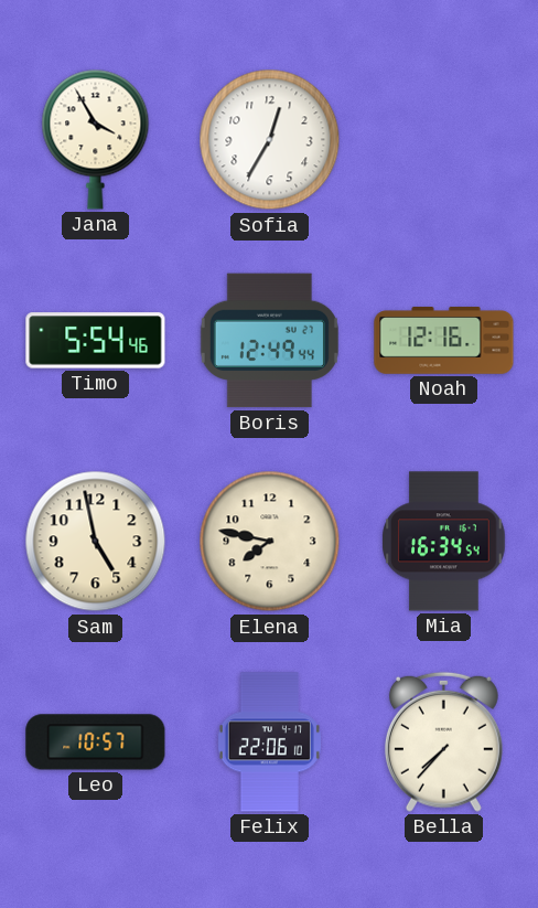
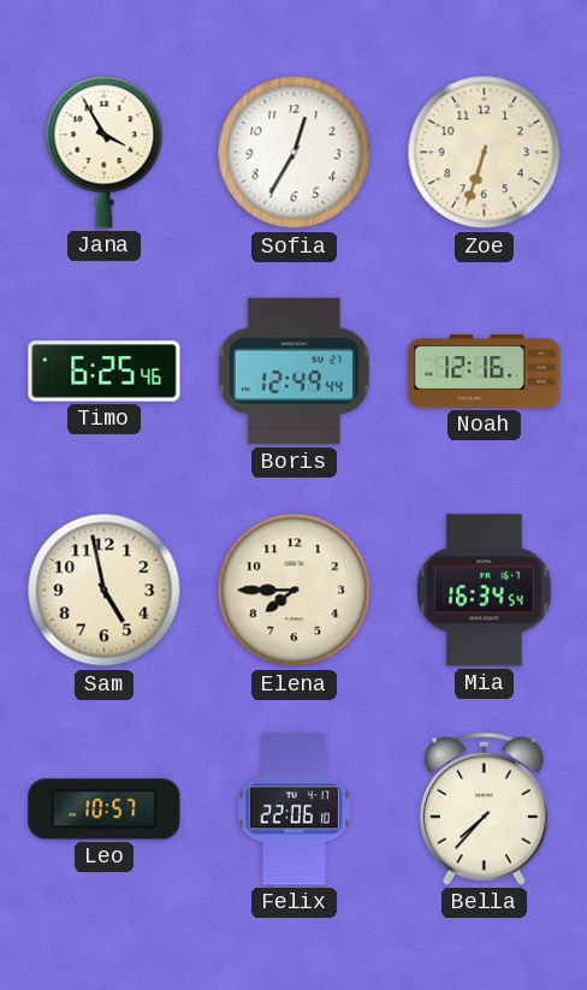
Zoe: none -> 6:33 (485, 153)
Timo: 5:54 -> 6:25 (105, 372)
Elena: 7:47 -> 7:45 (295, 591)
